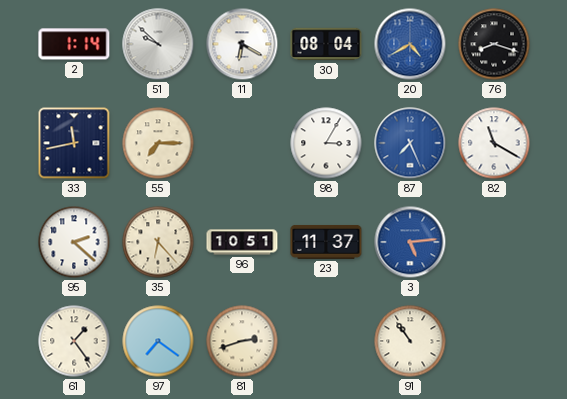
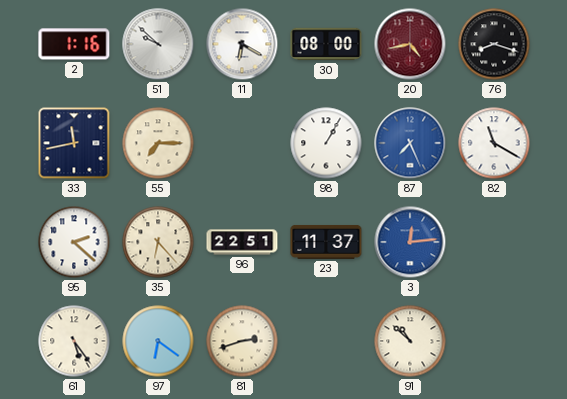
2: 1:14 -> 1:16 (74, 44)
30: 08:04 -> 08:00 (326, 44)
20: 4:40 -> 4:43 (410, 44)
20 dial: blue -> burgundy (410, 44)
98: 3:05 -> 1:05 (326, 143)
96: 10:51 -> 22:51 (242, 242)
3: 5:14 -> 12:14 (410, 242)
61: 1:24 -> 5:24 (74, 341)
97: 7:21 -> 6:21 (158, 341)
91: 10:54 -> 10:52 (410, 341)
